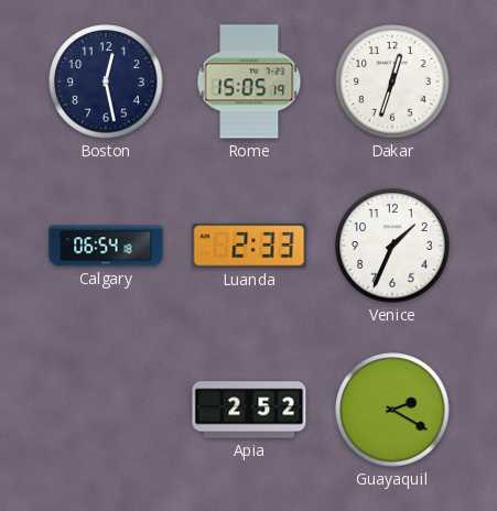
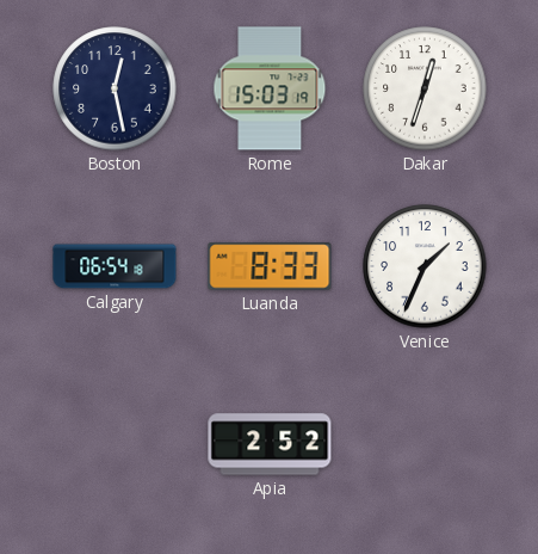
Rome: 15:05 -> 15:03 (270, 88)
Luanda: 2:33 -> 8:33 (270, 266)
Guayaquil: 2:20 -> none (392, 410)
